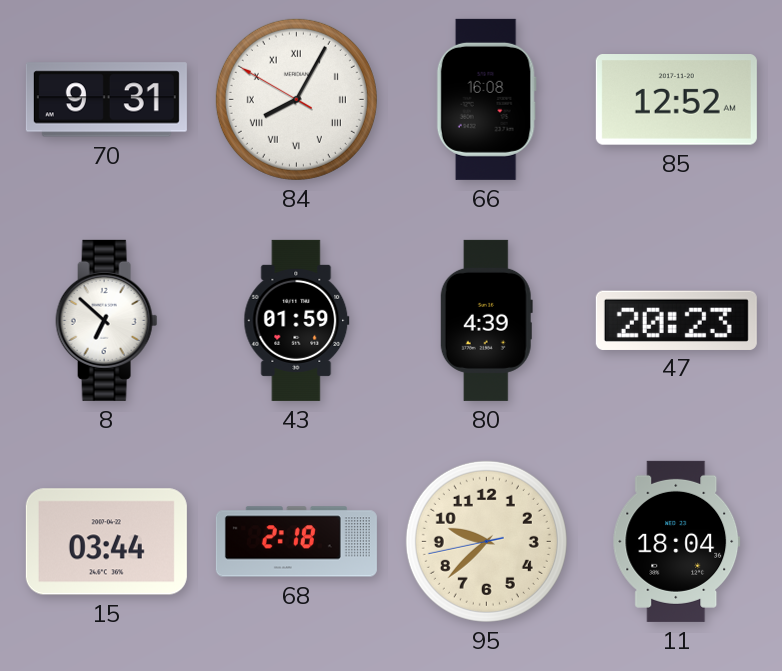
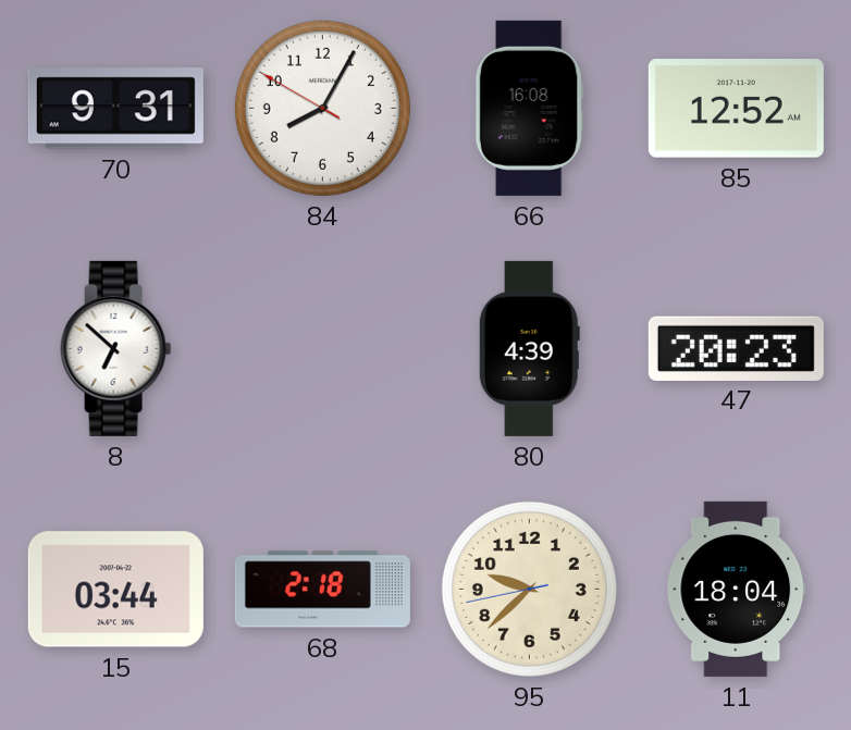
84 numerals: Roman -> Arabic (322, 108)
43: 01:59 -> none (297, 320)
